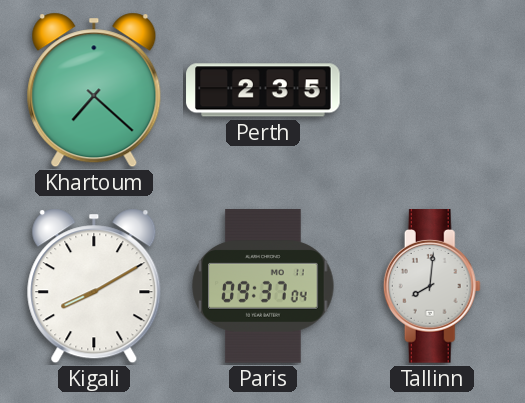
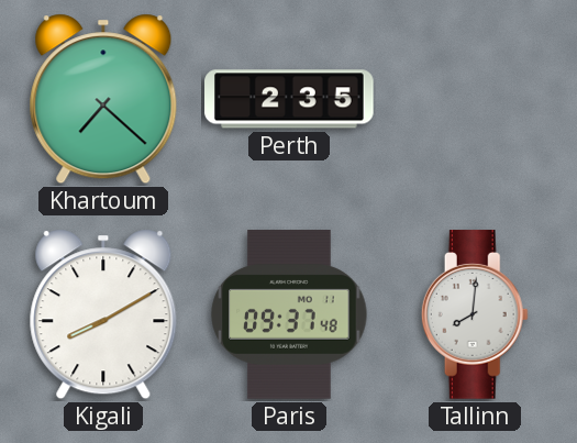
Paris: 09:37:04 -> 09:37:48 (289, 314)
